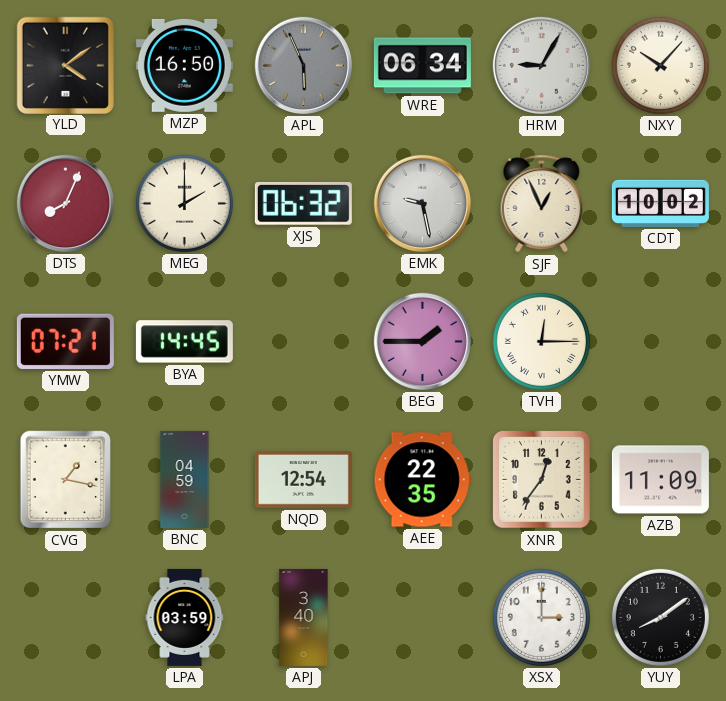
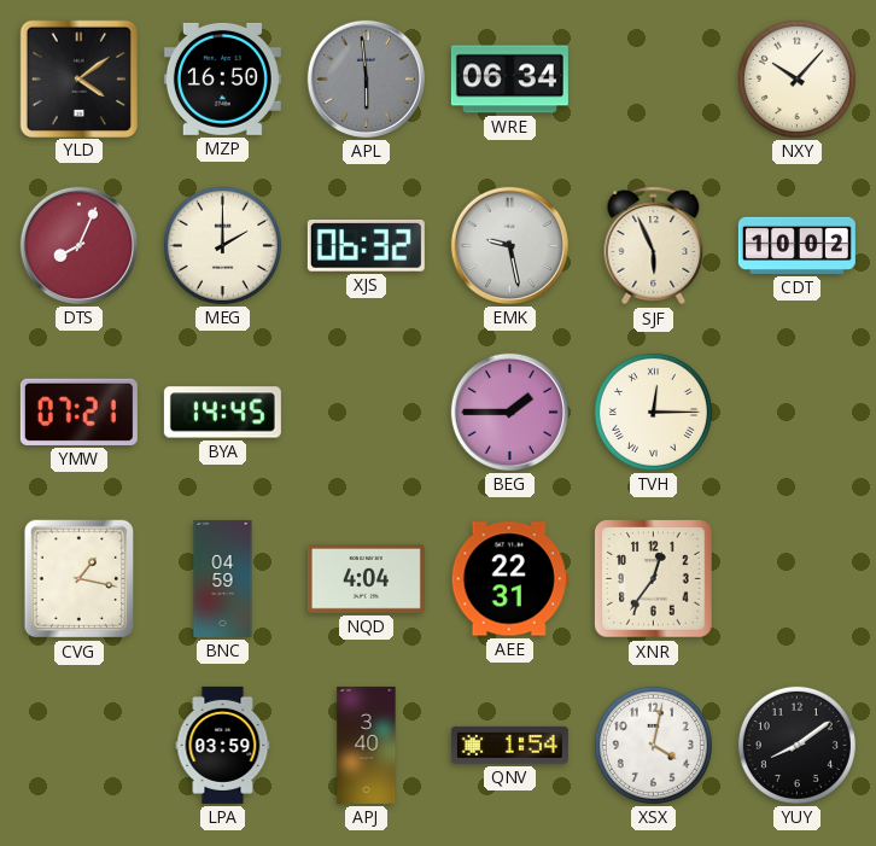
APL: 5:56 -> 5:59 (366, 78)
HRM: 9:05 -> none (541, 65)
SJF: 12:56 -> 5:56 (654, 246)
NQD: 12:54 -> 4:04 (366, 578)
AEE: 22:35 -> 22:31 (509, 579)
AZB: 11:09 -> none (660, 480)
QNV: none -> 1:54 (509, 745)
XSX: 3:00 -> 4:02 (653, 745)
